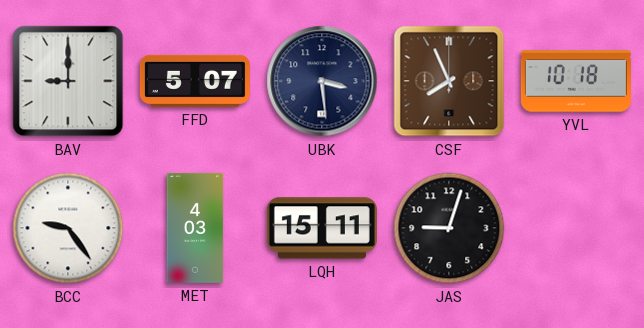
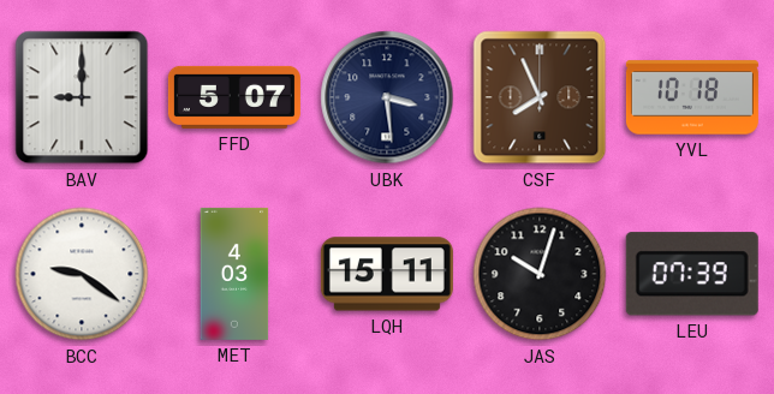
BCC: 9:24 -> 9:21 (82, 274)
JAS: 9:03 -> 10:03 (540, 274)
LEU: none -> 07:39 (692, 274)
